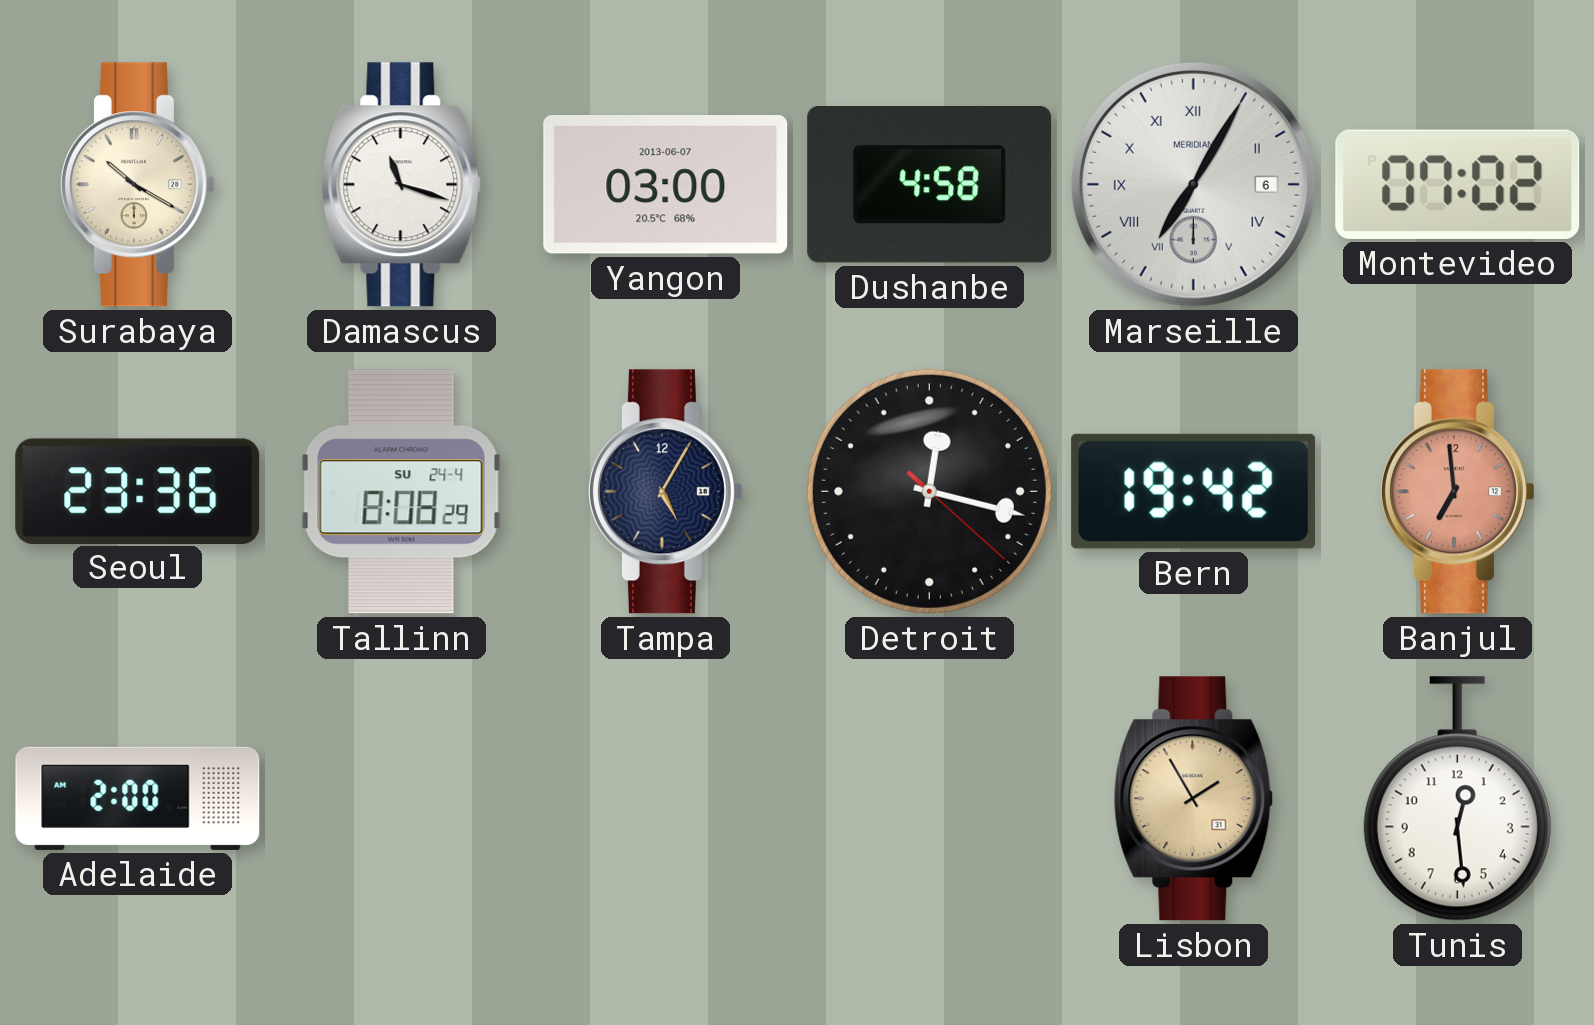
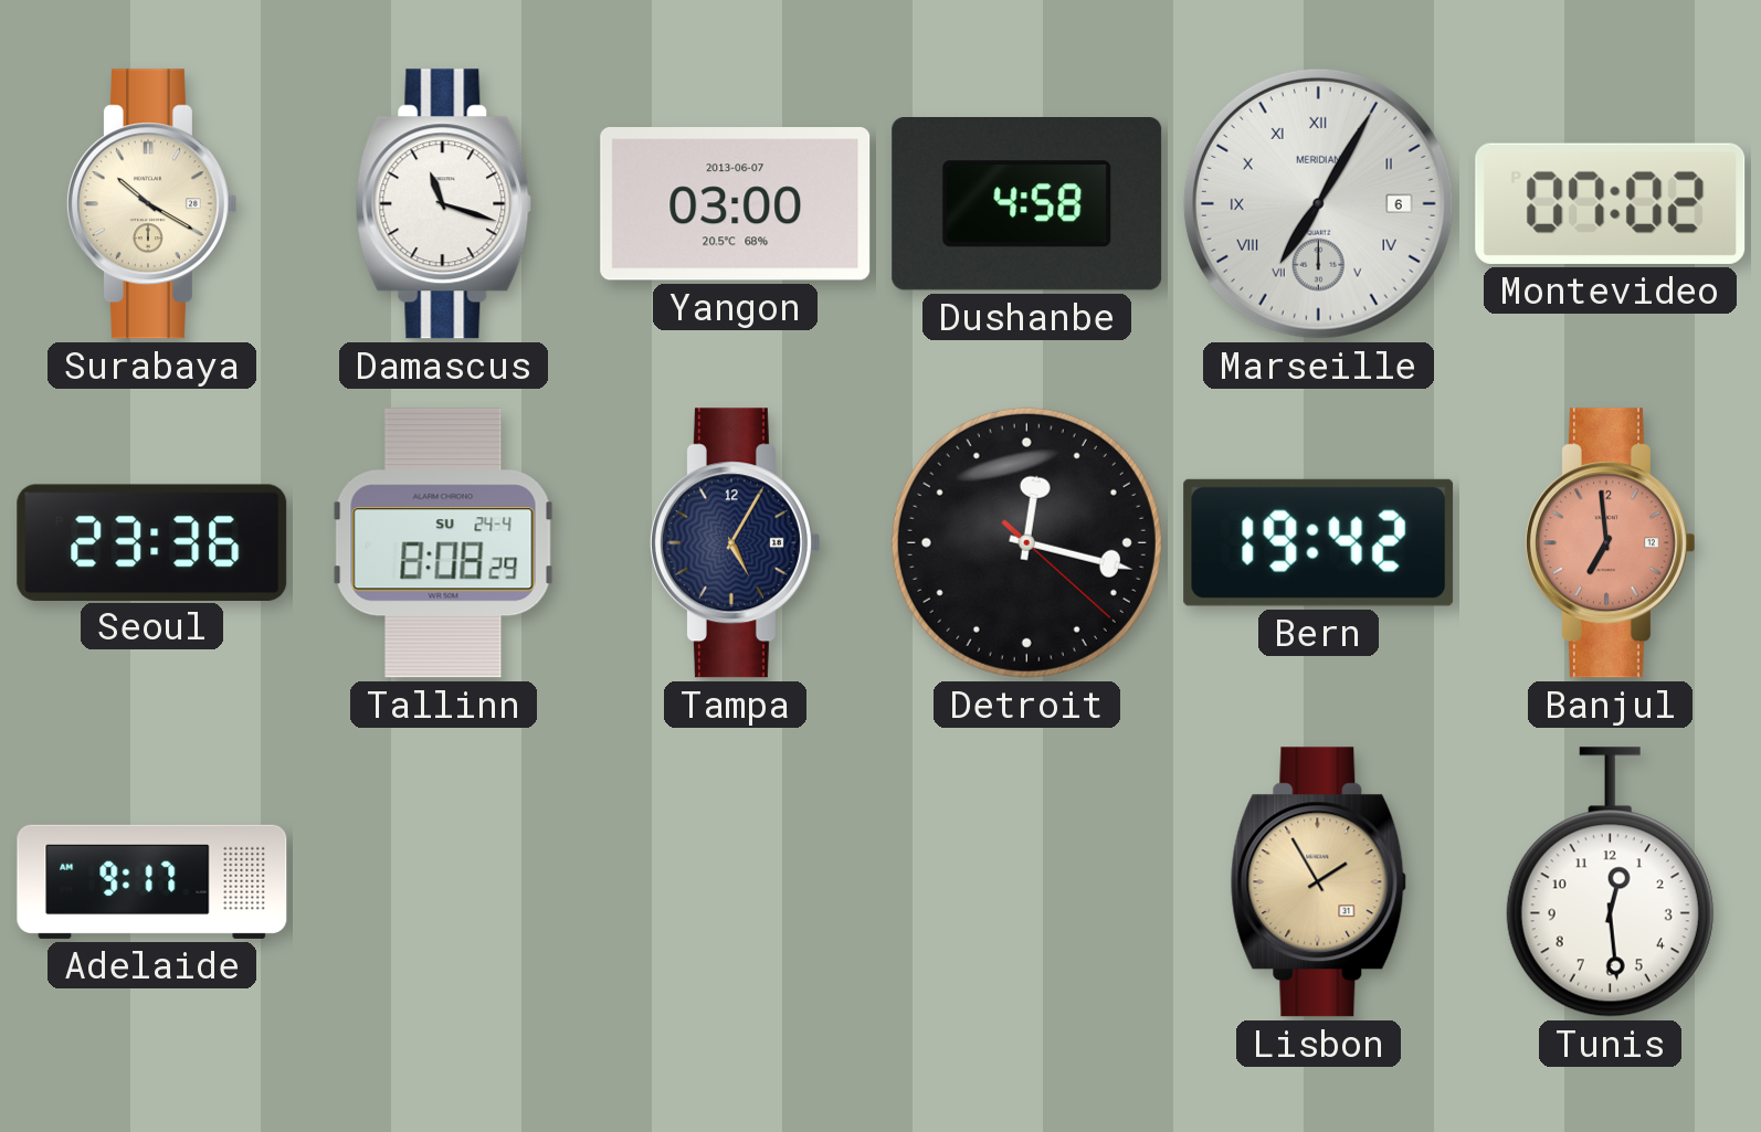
Adelaide: 2:00 -> 9:17 (152, 881)
